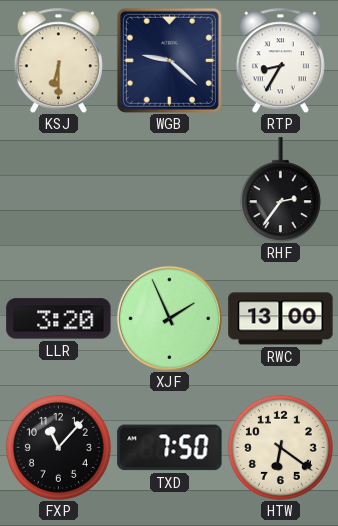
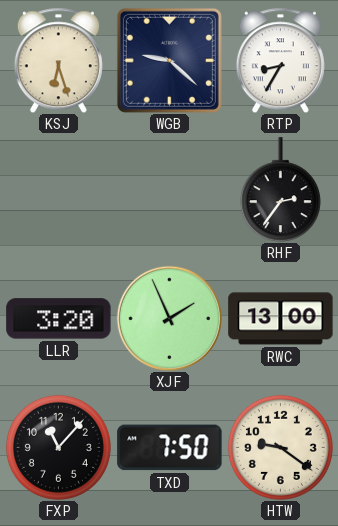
KSJ: 6:30 -> 6:27 (58, 60)
HTW: 6:21 -> 9:21 (280, 447)
